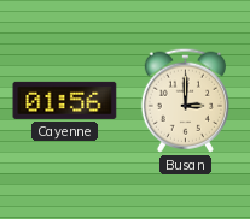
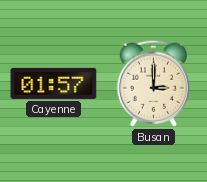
Cayenne: 01:56 -> 01:57 (54, 83)
